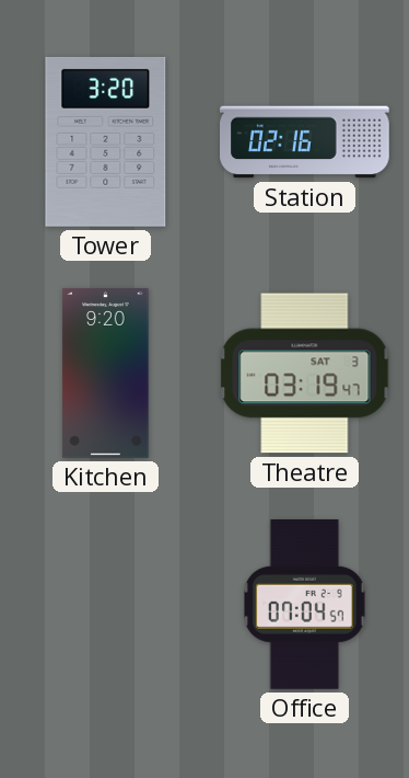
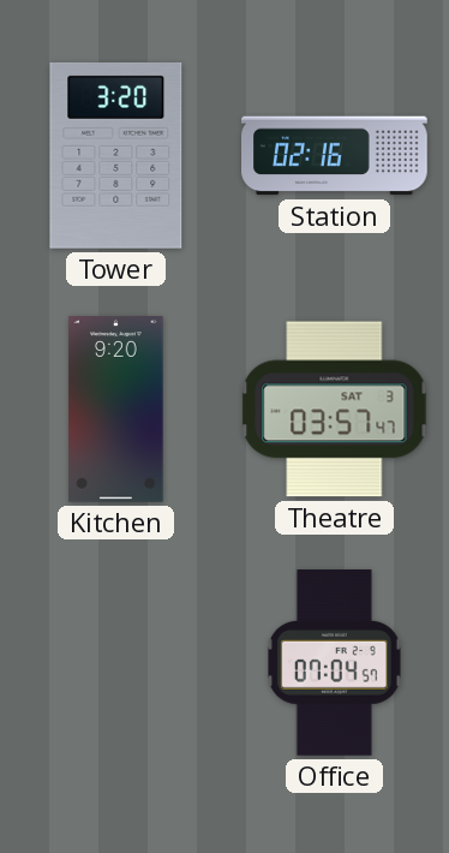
Theatre: 03:19 -> 03:57 (335, 410)
